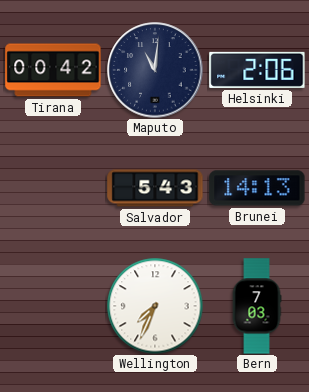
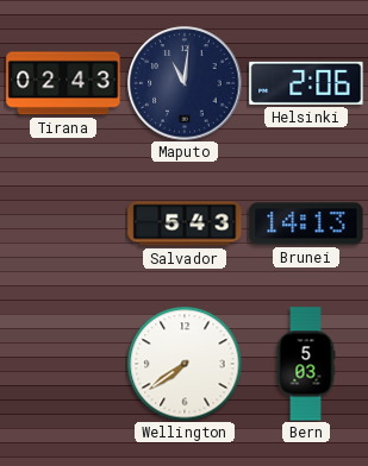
Tirana: 00:42 -> 02:43 (63, 83)
Wellington: 7:34 -> 7:39 (185, 364)
Bern: 7:03 -> 5:03 (306, 364)
